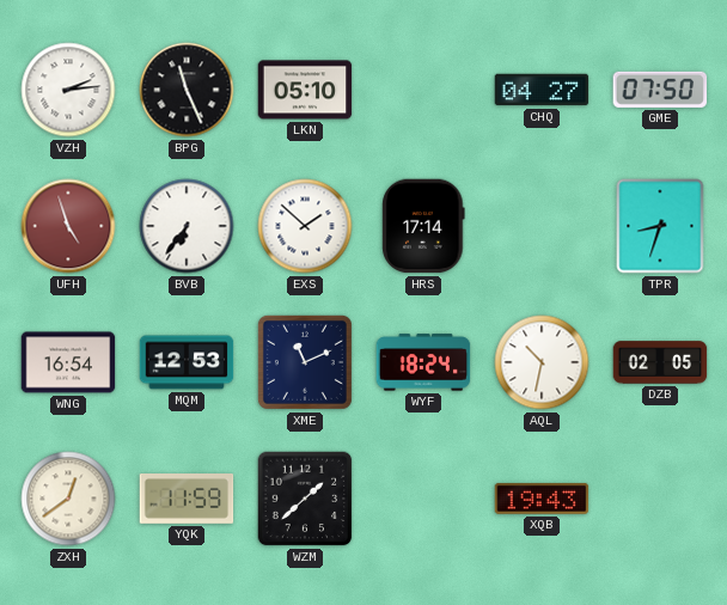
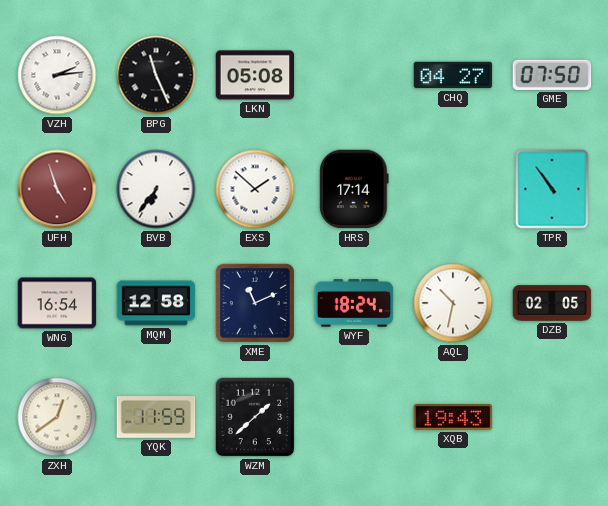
LKN: 05:10 -> 05:08 (255, 75)
TPR: 8:33 -> 10:54 (552, 189)
MQM: 12:53 -> 12:58 (156, 303)
